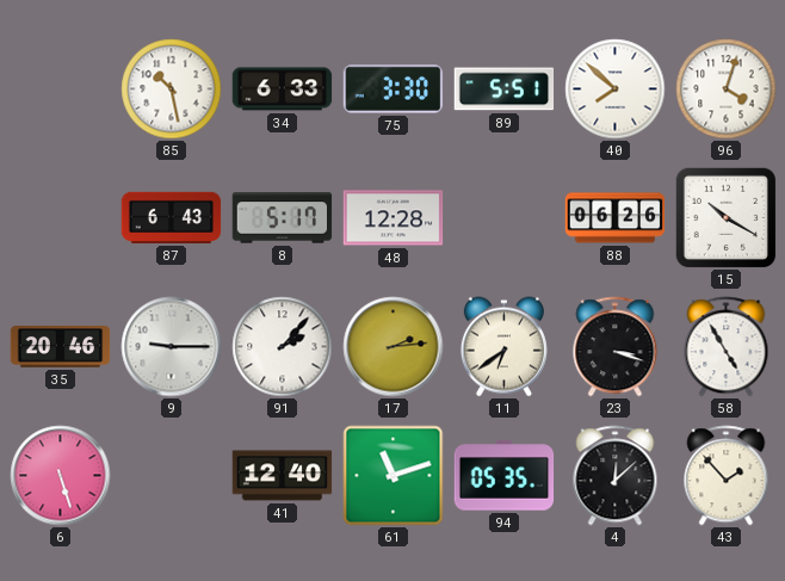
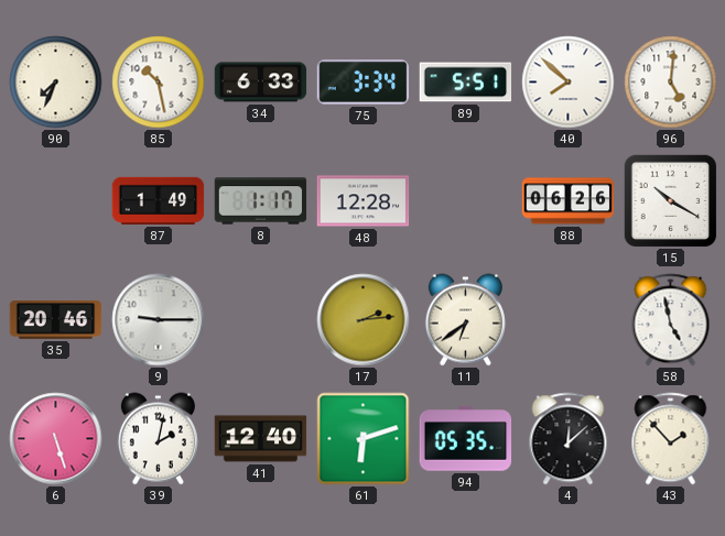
90: none -> 7:34 (56, 83)
75: 3:30 -> 3:34 (364, 83)
96: 4:03 -> 5:01 (671, 83)
87: 6:43 -> 1:49 (159, 200)
8: 5:17 -> 1:17 (261, 201)
91: 2:07 -> none (283, 347)
23: 3:18 -> none (616, 347)
58: 4:55 -> 4:58 (671, 320)
39: none -> 2:02 (158, 439)
61: 11:12 -> 6:12 (364, 439)
